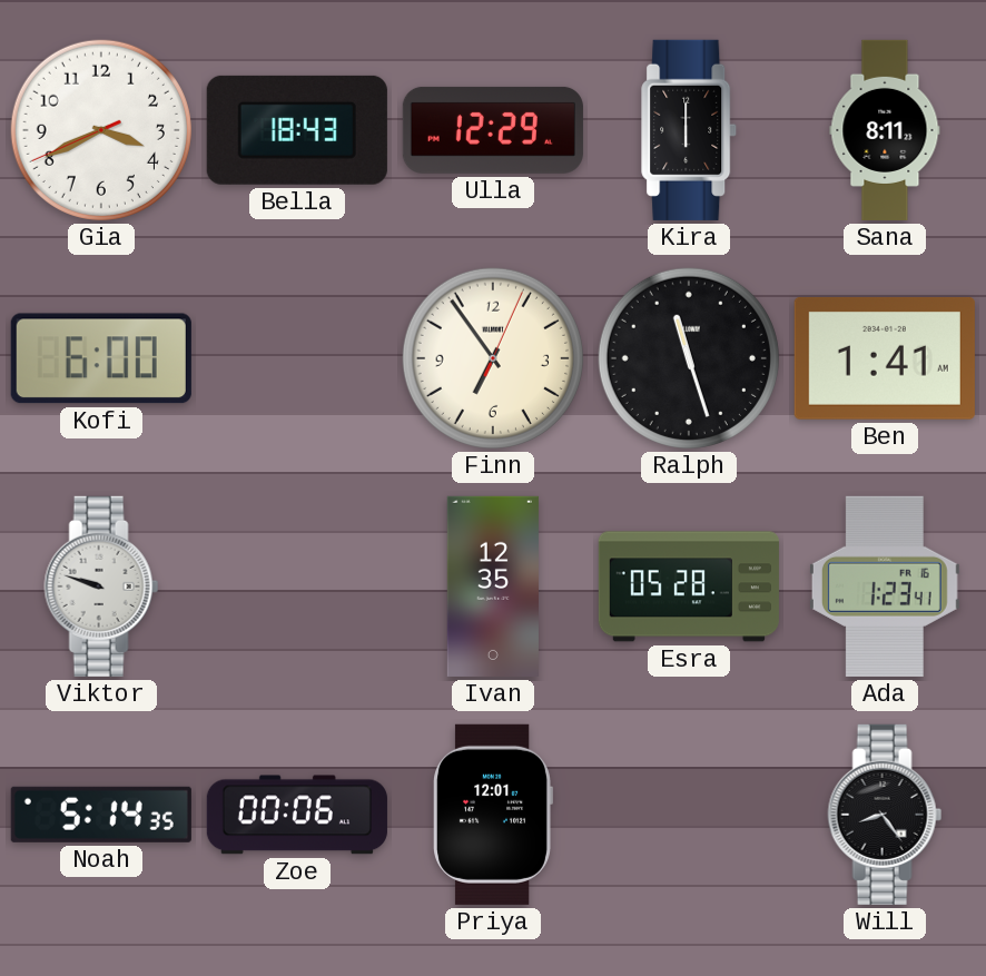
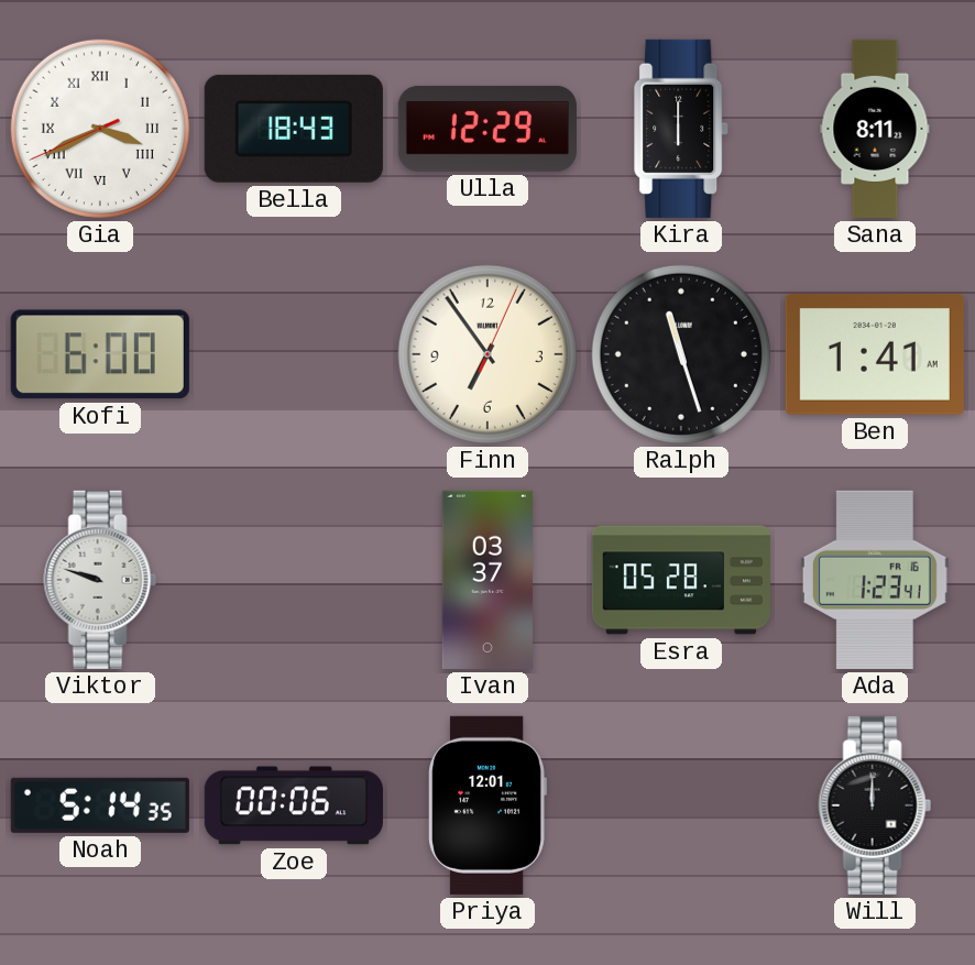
Gia numerals: Arabic -> Roman (100, 129)
Ivan: 12:35 -> 03:37 (487, 580)
Will: 8:24 -> 12:00 (875, 805)
